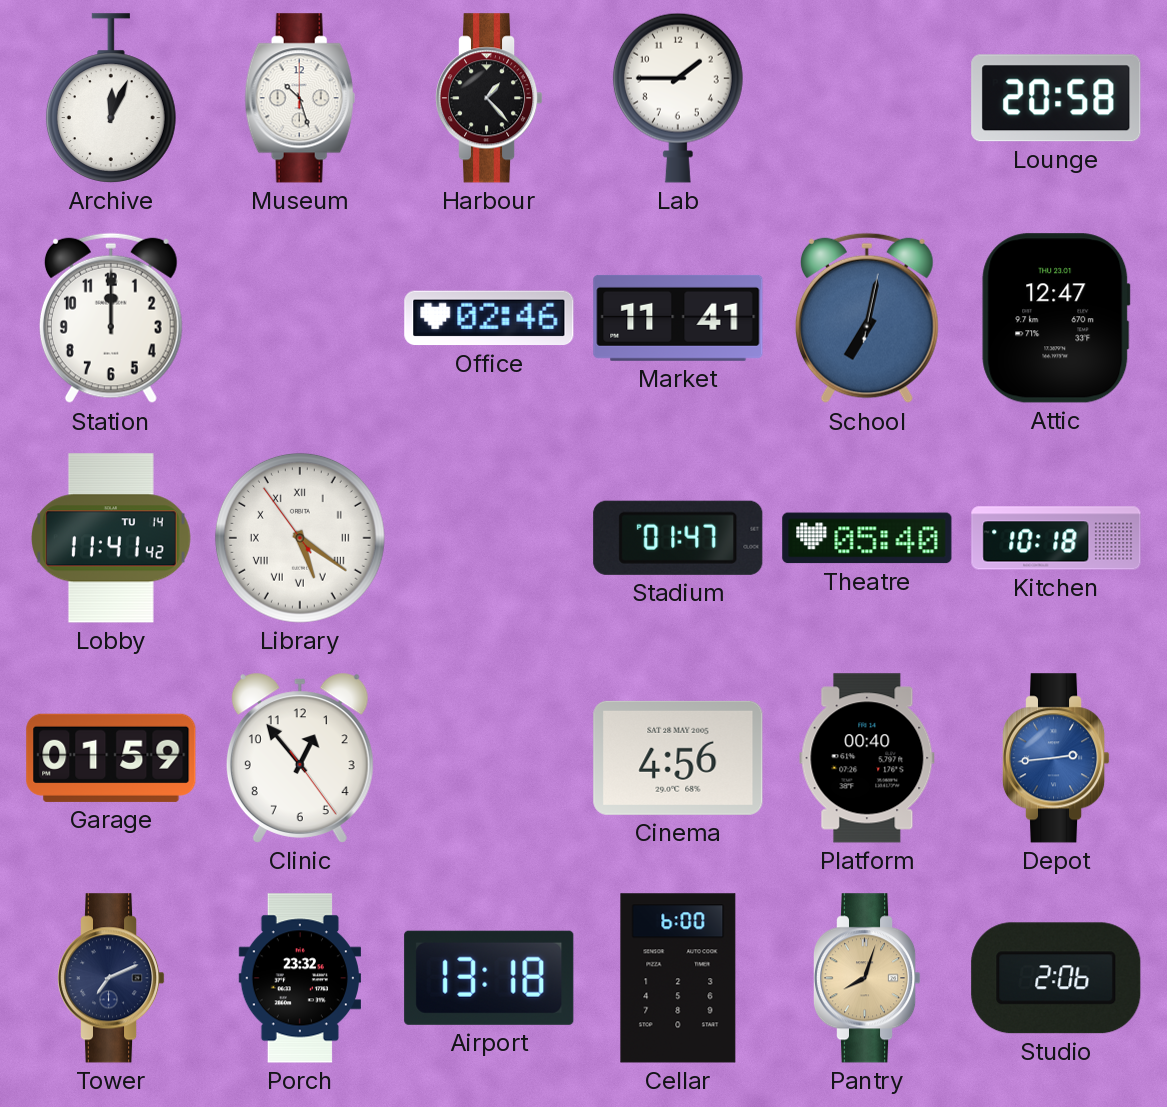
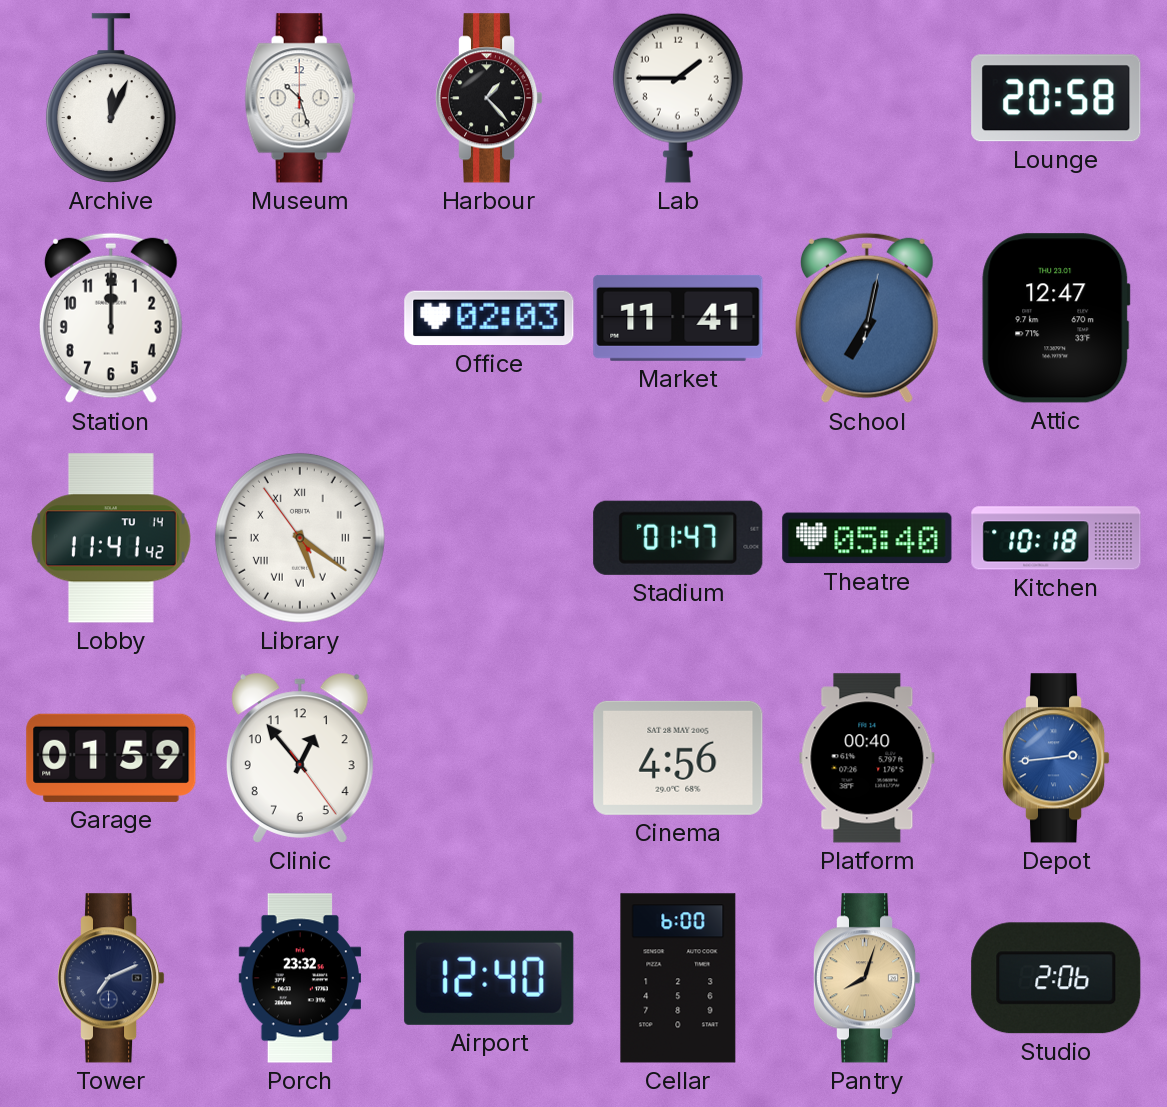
Office: 02:46 -> 02:03 (489, 318)
Airport: 13:18 -> 12:40 (489, 978)
